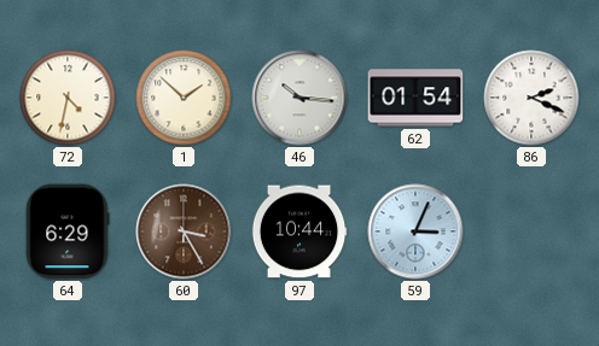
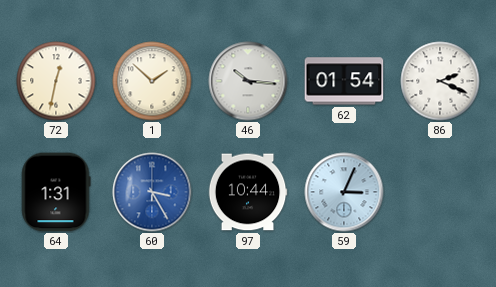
72: 4:32 -> 12:32 (56, 81)
64: 6:29 -> 1:31 (56, 192)
60 dial: brown -> blue (152, 192)
